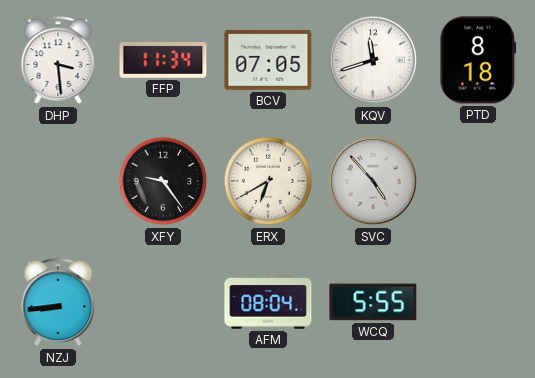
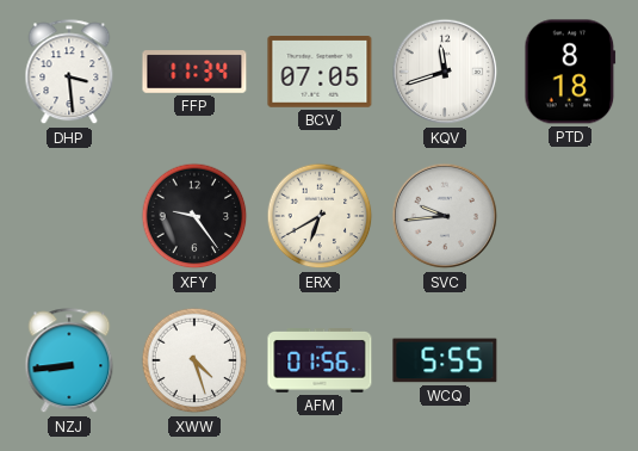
SVC: 4:53 -> 9:44 (445, 216)
XWW: none -> 4:27 (194, 360)
AFM: 08:04 -> 01:56 (320, 360)
